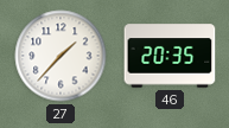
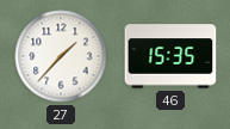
46: 20:35 -> 15:35 (170, 56)
